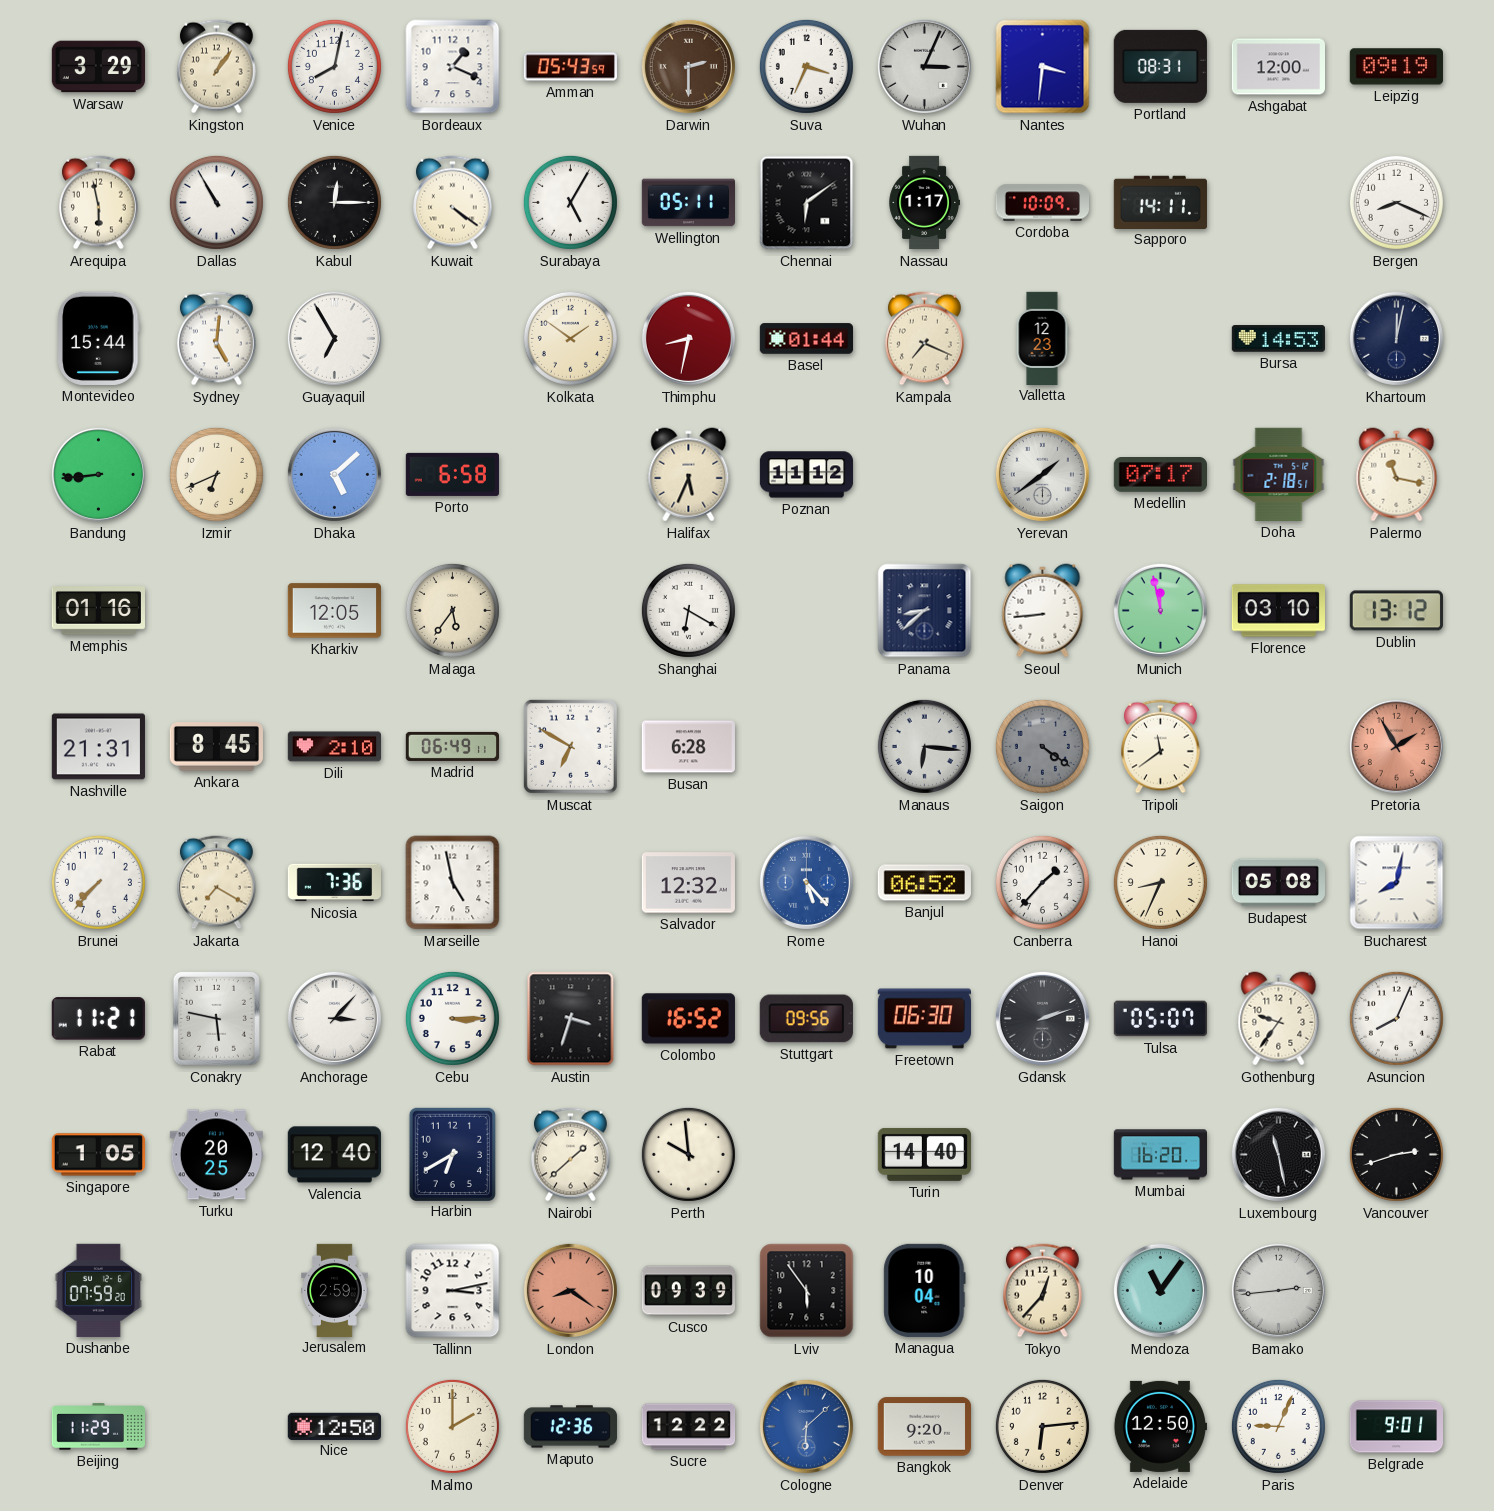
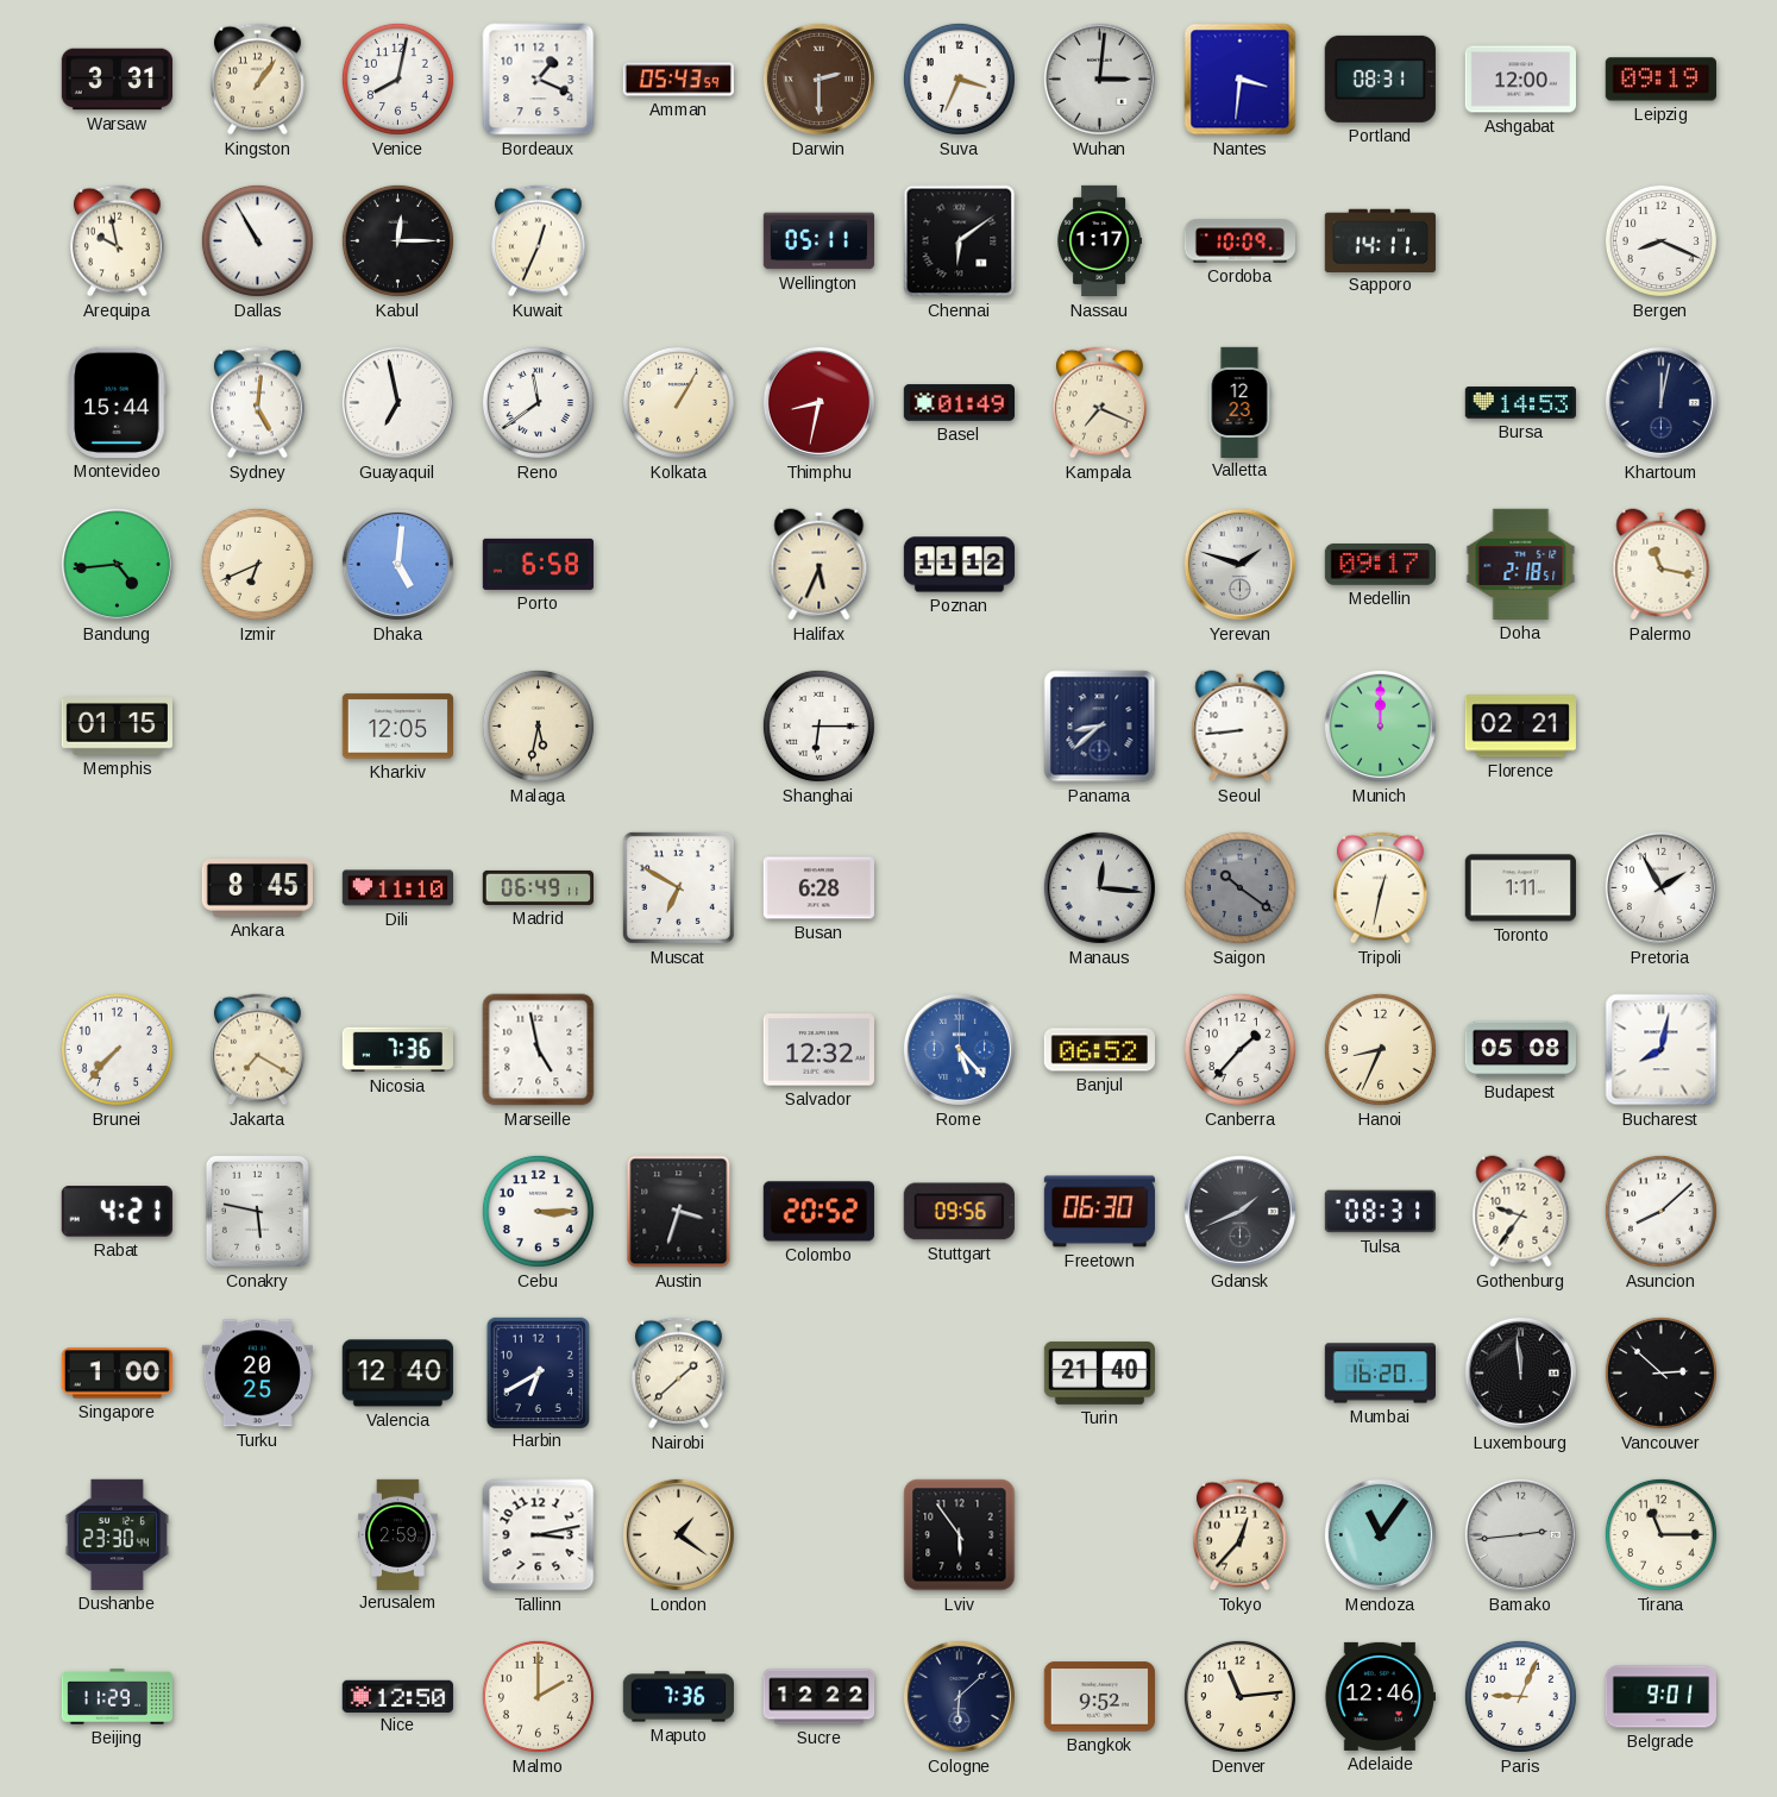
Warsaw: 3:29 -> 3:31 (117, 80)
Wuhan: 3:04 -> 3:01 (1099, 78)
Arequipa: 5:58 -> 9:58 (118, 241)
Kuwait: 4:21 -> 12:34 (539, 241)
Surabaya: 5:05 -> none (570, 202)
Guayaquil: 6:55 -> 6:58 (397, 402)
Reno: none -> 11:39 (538, 402)
Kolkata: 1:51 -> 1:05 (678, 402)
Basel: 01:44 -> 01:49 (959, 403)
Bandung: 8:44 -> 4:44 (117, 564)
Dhaka: 5:08 -> 5:01 (397, 564)
Yerevan: 1:39 -> 1:48 (1239, 564)
Medellin: 07:17 -> 09:17 (1380, 565)
Memphis: 01:16 -> 01:15 (117, 727)
Malaga: 5:36 -> 5:32 (538, 725)
Shanghai: 6:20 -> 6:15 (818, 725)
Munich: 11:58 -> 12:00 (1380, 725)
Florence: 03:10 -> 02:21 (1520, 727)
Dublin: 13:12 -> none (1396, 611)
Nashville: 21:31 -> none (98, 747)
Dili: 2:10 -> 11:10 (397, 888)
Manaus: 6:16 -> 12:16 (1099, 887)
Saigon: 4:21 -> 10:21 (1239, 887)
Tripoli: 11:39 -> 12:32 (1381, 888)
Toronto: none -> 1:11 (1520, 888)
Pretoria dial: salmon -> white (1660, 887)
Rabat: 11:21 -> 4:21 (117, 1212)
Anchorage: 3:07 -> none (334, 1018)
Colombo: 16:52 -> 20:52 (818, 1212)
Gdansk: 2:12 -> 1:41 (1239, 1211)
Tulsa: 05:07 -> 08:31 (1380, 1212)
Asuncion: 8:04 -> 8:08 (1660, 1211)
Singapore: 1:05 -> 1:00 (117, 1374)
Perth: 9:59 -> none (688, 1154)
Turin: 14:40 -> 21:40 (1099, 1372)
Luxembourg: 11:28 -> 11:59 (1520, 1372)
Vancouver: 2:42 -> 2:52 (1660, 1372)
Dushanbe: 07:59 -> 23:30 (117, 1534)
London: 8:21 -> 1:21 (678, 1534)
London dial: salmon -> cream (678, 1534)
Cusco: 09:39 -> none (688, 1291)
Managua: 10:04 -> none (925, 1290)
Tirana: none -> 11:15 (1660, 1534)
Maputo: 12:36 -> 7:36 (678, 1697)
Cologne dial: blue -> navy (959, 1696)
Bangkok: 9:20 -> 9:52 (1099, 1697)
Denver: 6:14 -> 11:14 (1239, 1696)
Adelaide: 12:50 -> 12:46 (1379, 1696)
